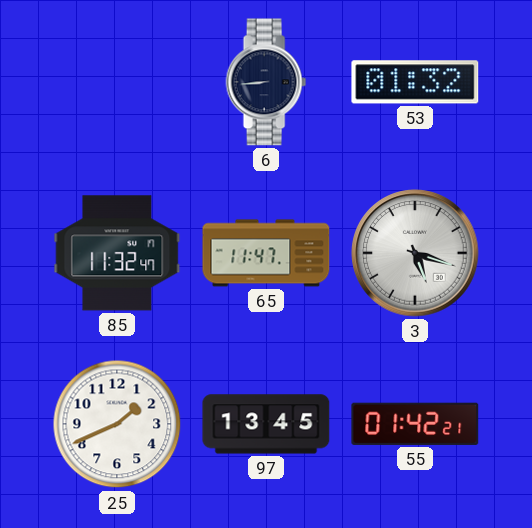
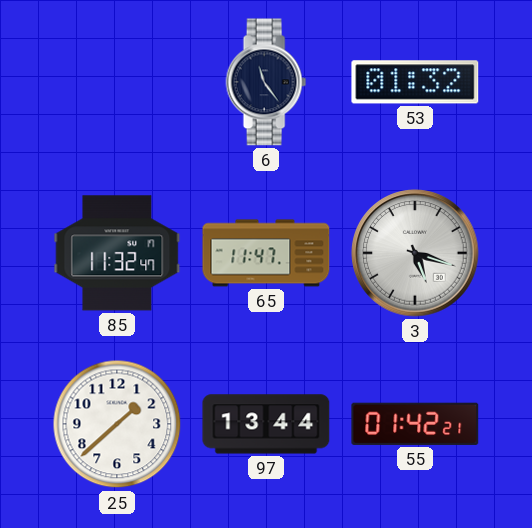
6: 8:44 -> 11:24 (266, 82)
25: 1:41 -> 1:38 (117, 424)
97: 13:45 -> 13:44 (266, 424)
